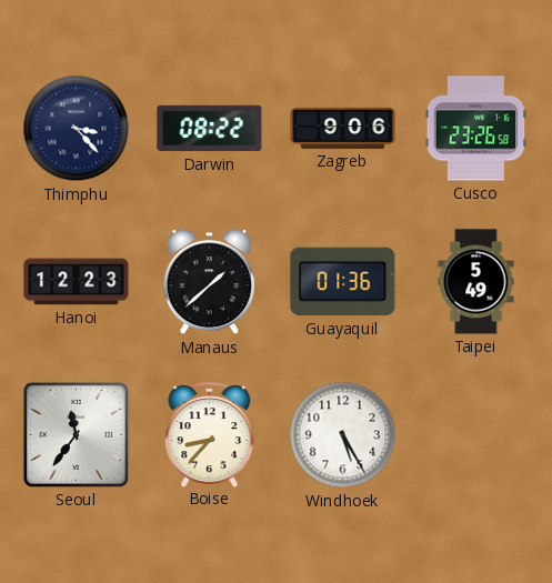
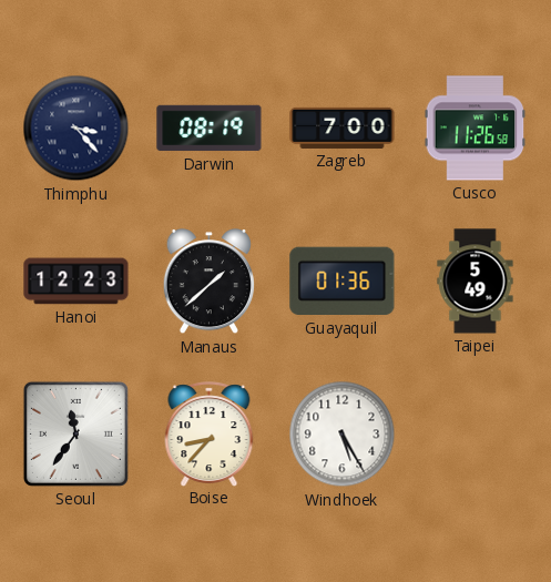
Darwin: 08:22 -> 08:19 (210, 129)
Zagreb: 9:06 -> 7:00 (343, 127)
Cusco: 23:26 -> 11:26 (476, 129)
